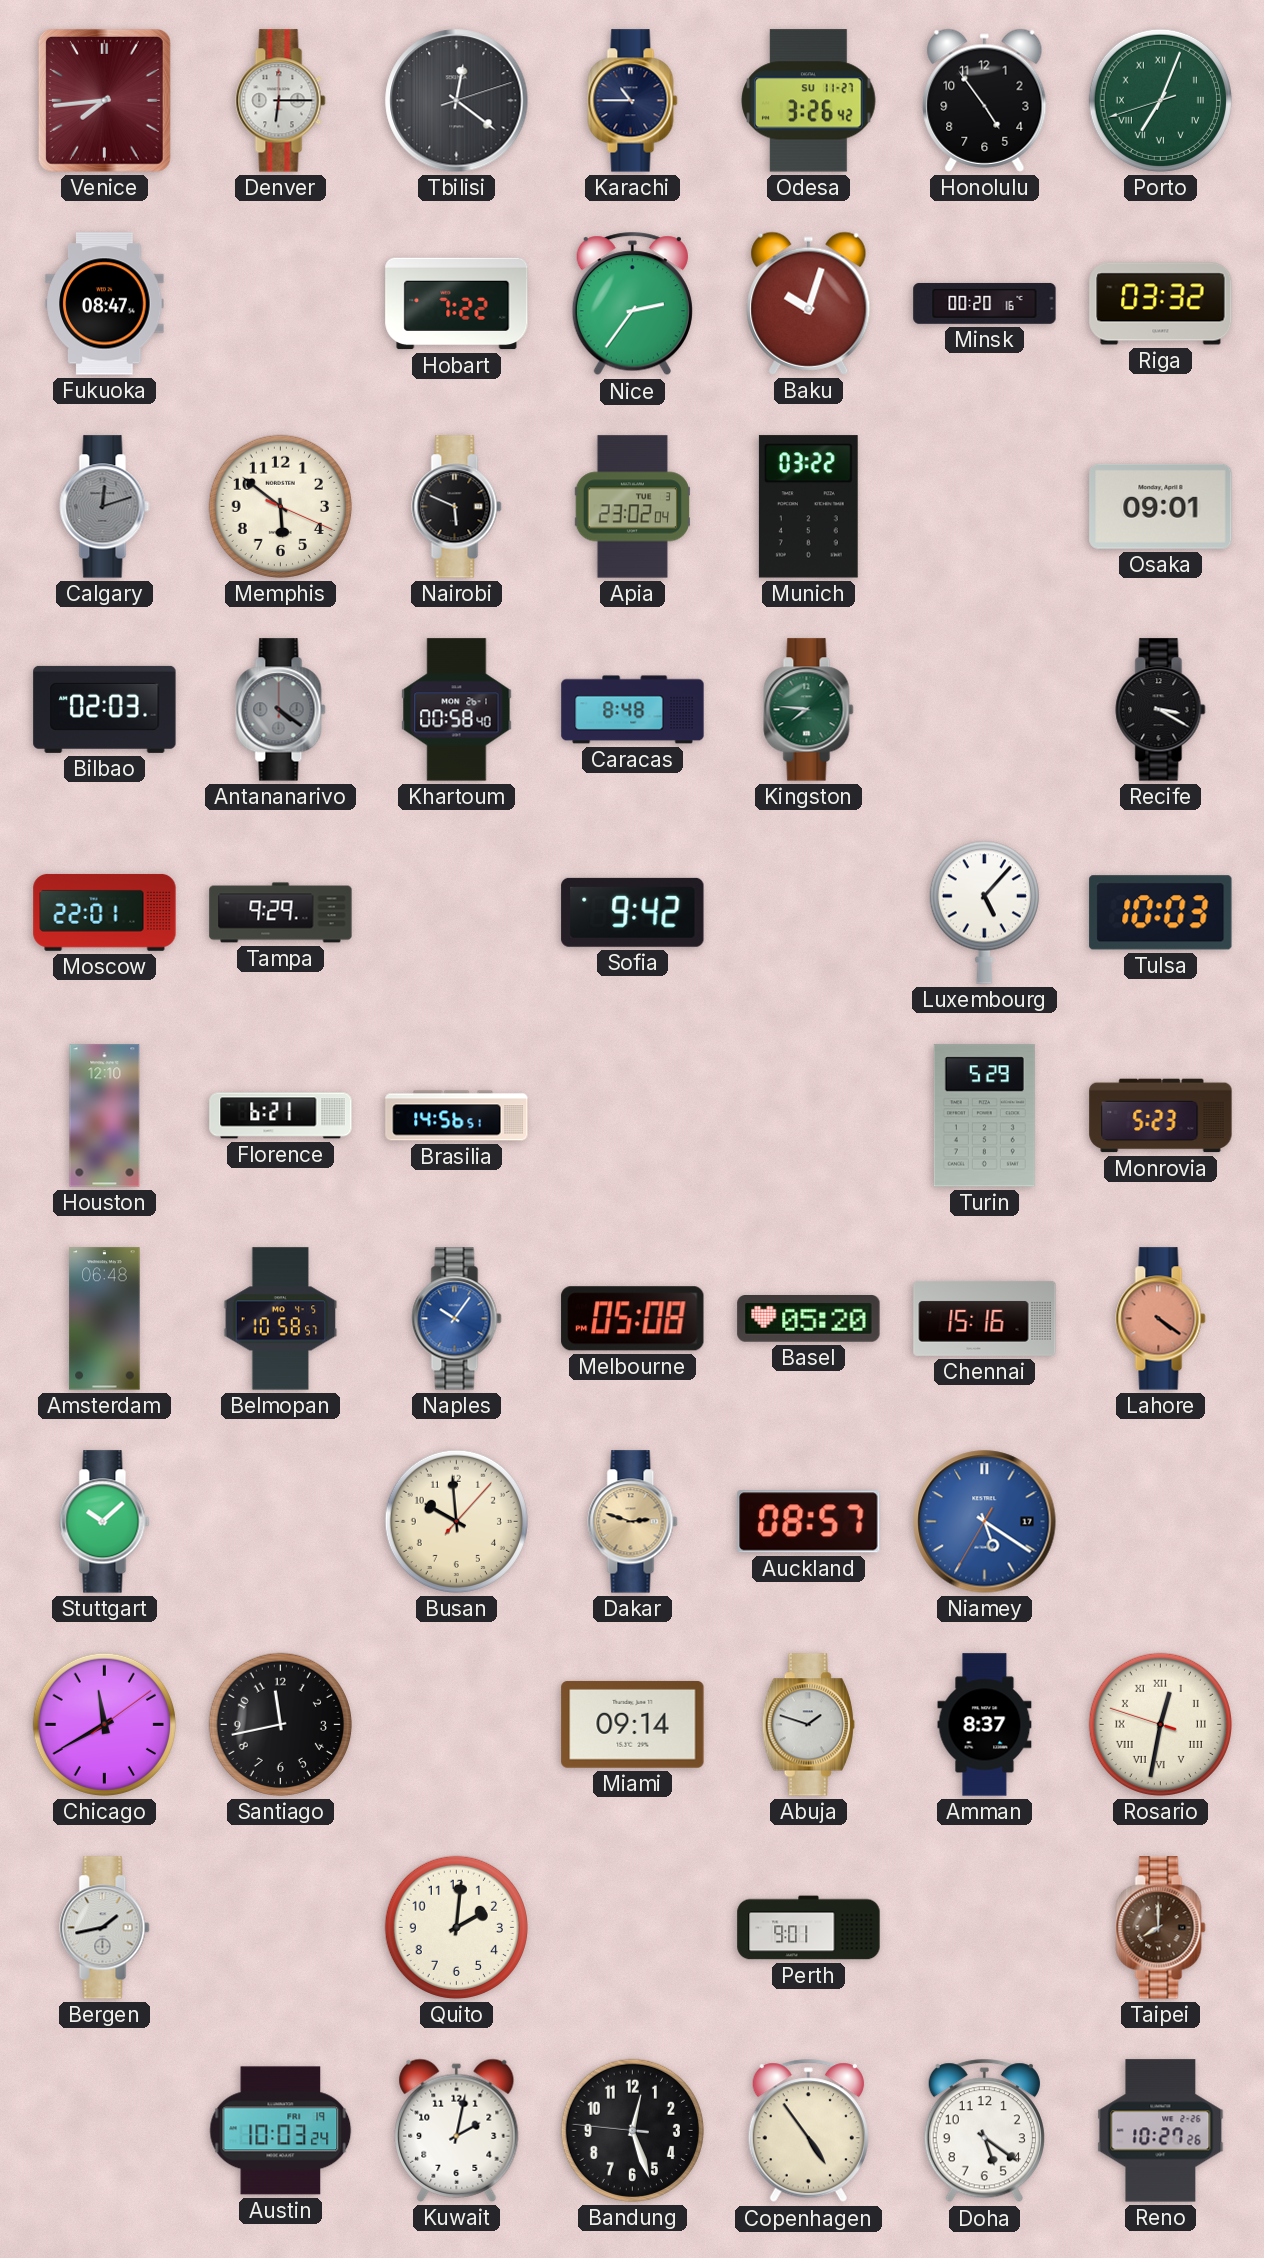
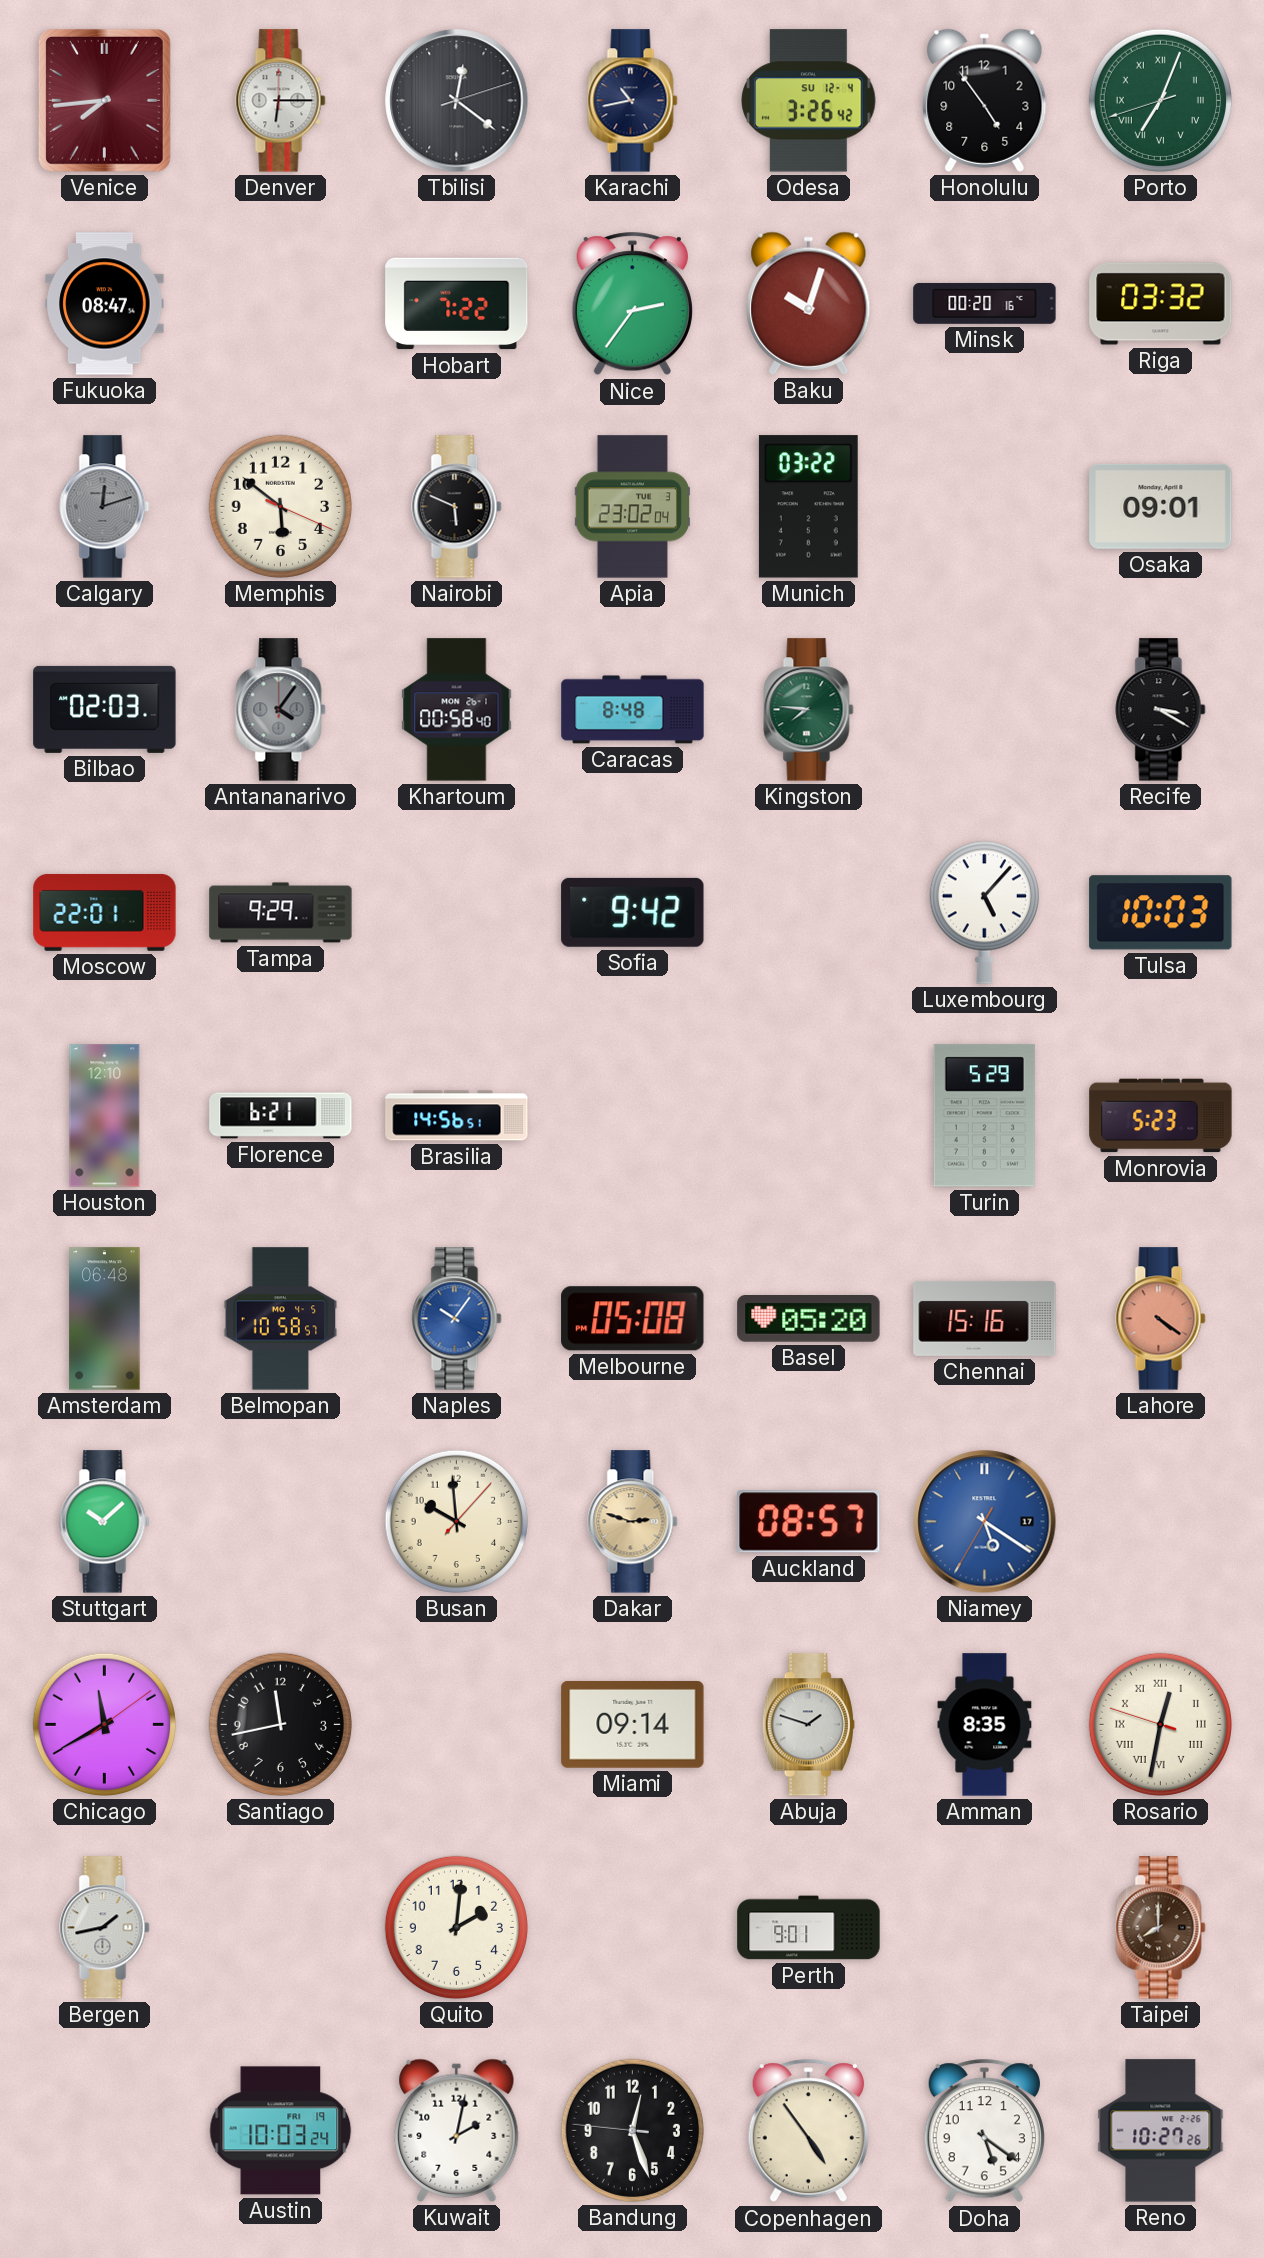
Karachi: 10:45 -> 10:43 (633, 101)
Odesa date: SU 11-27 -> SU 12-4 (809, 101)
Antananarivo: 4:21 -> 4:06 (281, 710)
Amman: 8:37 -> 8:35 (985, 1725)
